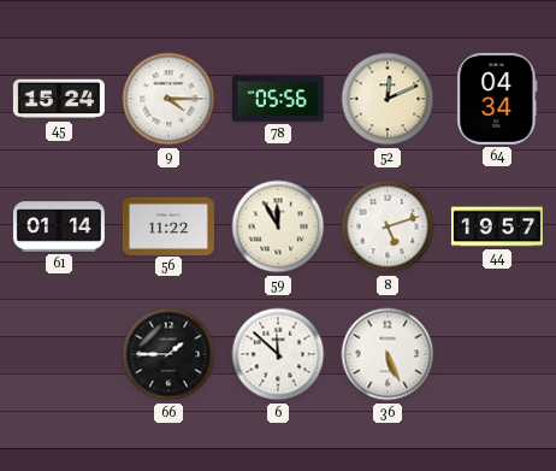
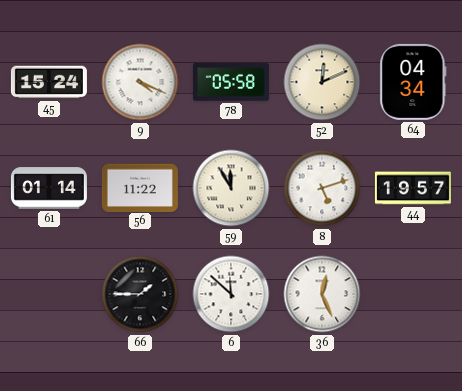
9: 4:15 -> 4:19 (140, 82)
78: 05:56 -> 05:58 (231, 82)
36: 5:26 -> 12:26 (322, 294)
